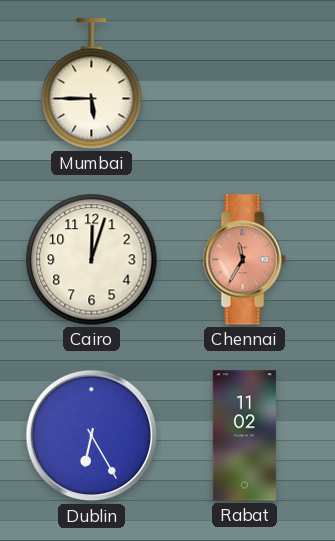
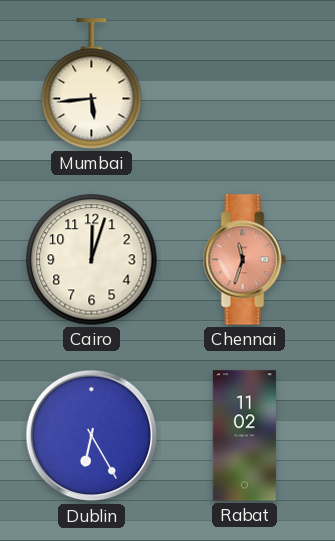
Mumbai: 5:45 -> 5:44 (92, 84)
Chennai: 11:35 -> 11:33 (244, 260)
